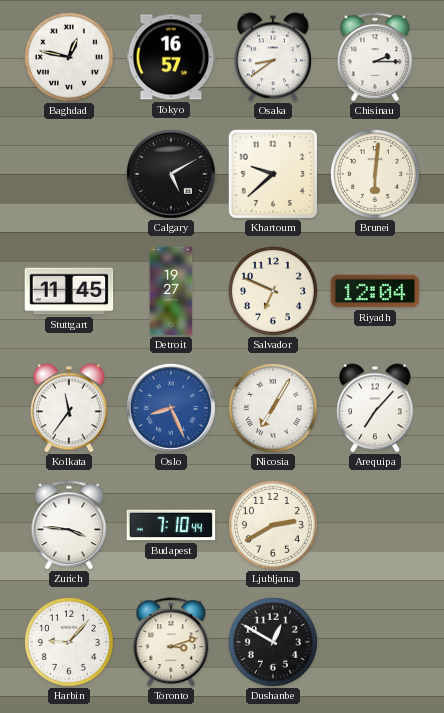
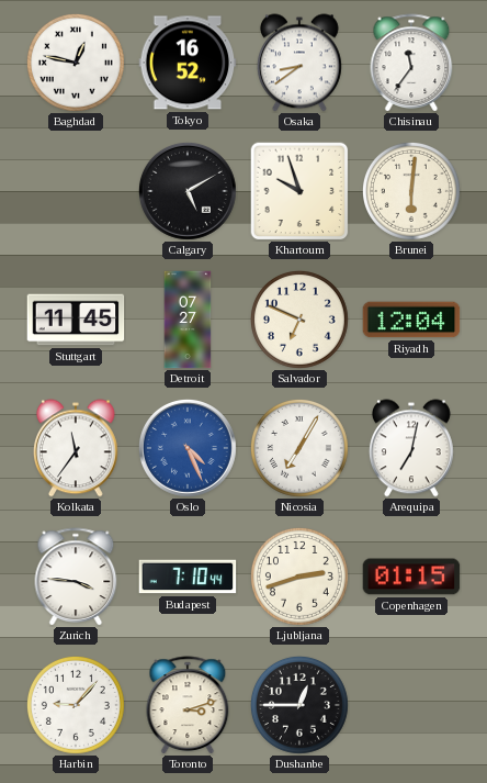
Tokyo: 16:57 -> 16:52 (188, 63)
Chisinau: 2:15 -> 11:36 (411, 63)
Khartoum: 9:38 -> 9:57 (299, 191)
Detroit: 19:27 -> 07:27 (188, 320)
Oslo: 8:26 -> 4:26 (188, 448)
Arequipa: 7:07 -> 7:02 (411, 448)
Ljubljana: 2:40 -> 2:42 (299, 577)
Copenhagen: none -> 01:15 (411, 577)
Dushanbe: 12:50 -> 12:45 (299, 705)
